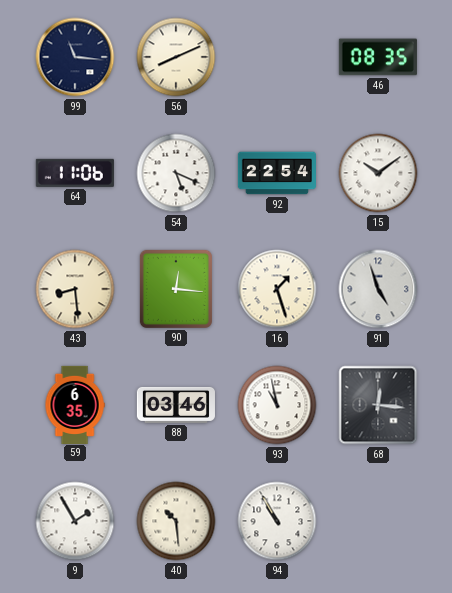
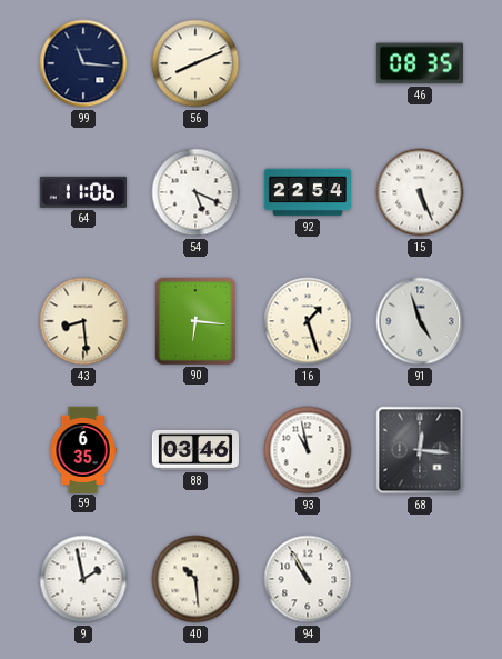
15: 10:09 -> 5:26 (420, 192)
90: 12:16 -> 6:16 (195, 321)
9: 1:55 -> 1:58 (83, 579)
